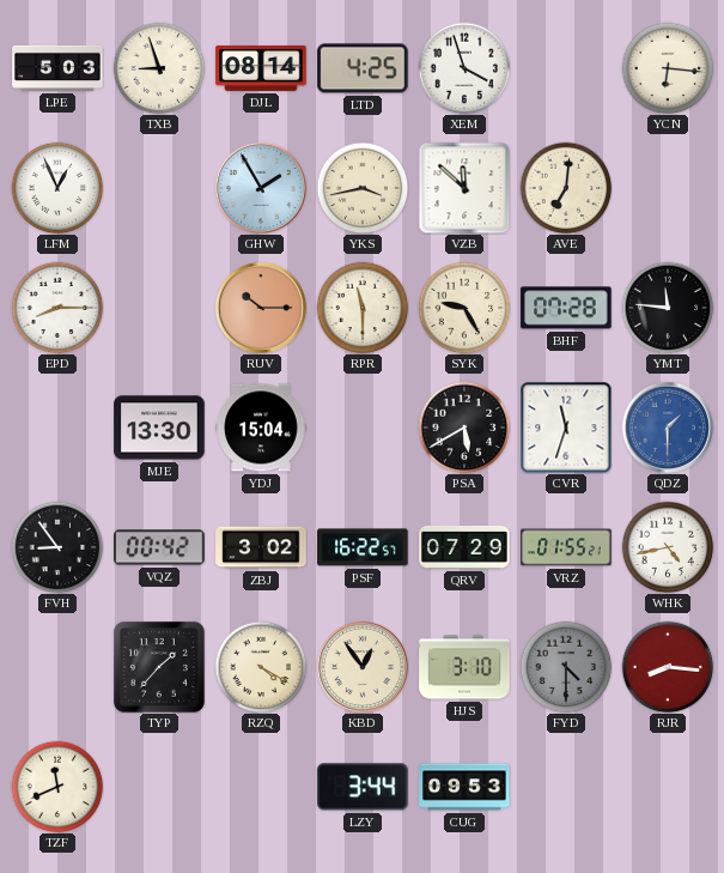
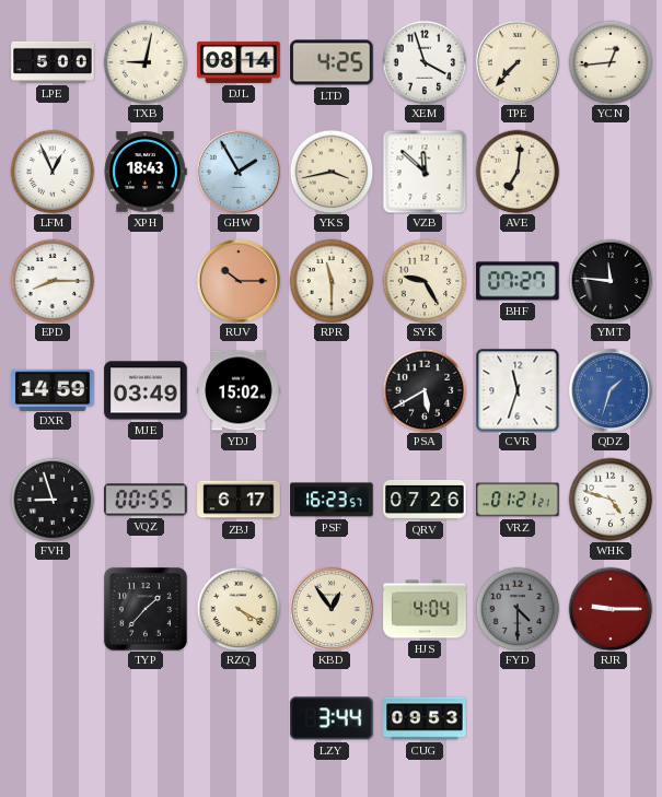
LPE: 5:03 -> 5:00 (53, 62)
TXB: 8:57 -> 9:02 (146, 62)
TPE: none -> 7:37 (518, 62)
YCN: 6:16 -> 12:44 (611, 62)
XPH: none -> 18:43 (146, 172)
BHF: 07:28 -> 07:27 (518, 281)
DXR: none -> 14:59 (53, 389)
MJE: 13:30 -> 03:49 (146, 390)
YDJ: 15:04 -> 15:02 (239, 390)
QDZ: 1:30 -> 1:33 (611, 390)
FVH: 8:54 -> 8:57 (53, 500)
VQZ: 00:42 -> 00:55 (146, 500)
ZBJ: 3:02 -> 6:17 (239, 500)
PSF: 16:22 -> 16:23 (332, 500)
QRV: 07:29 -> 07:26 (425, 500)
VRZ: 01:55 -> 01:21 (518, 500)
WHK: 4:43 -> 4:48 (611, 500)
HJS: 3:10 -> 4:04 (425, 609)
RJR: 8:16 -> 9:15 (611, 609)
TZF: 11:41 -> none (57, 787)
